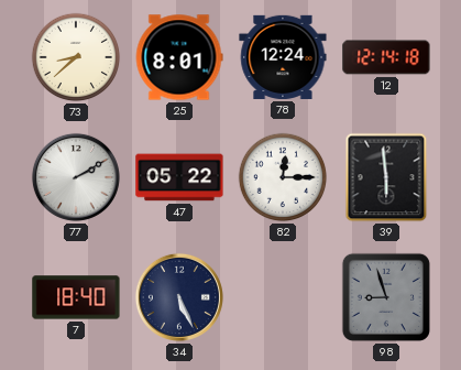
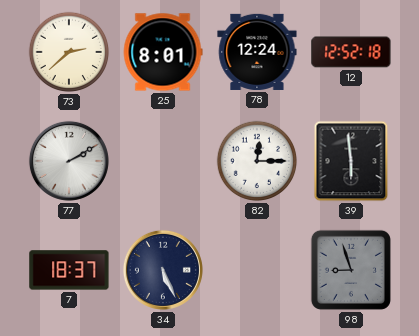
73: 8:38 -> 2:38 (69, 52)
12: 12:14 -> 12:52 (351, 52)
47: 05:22 -> none (179, 177)
7: 18:40 -> 18:37 (69, 270)
